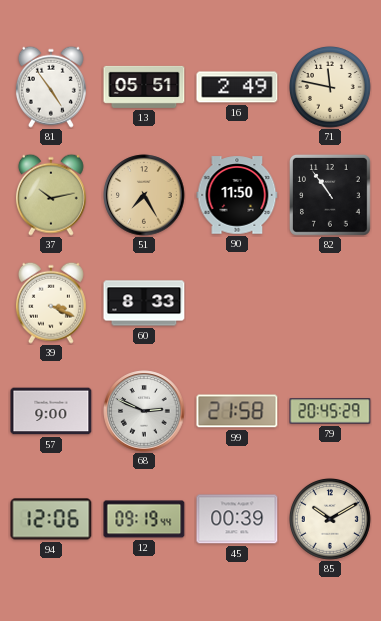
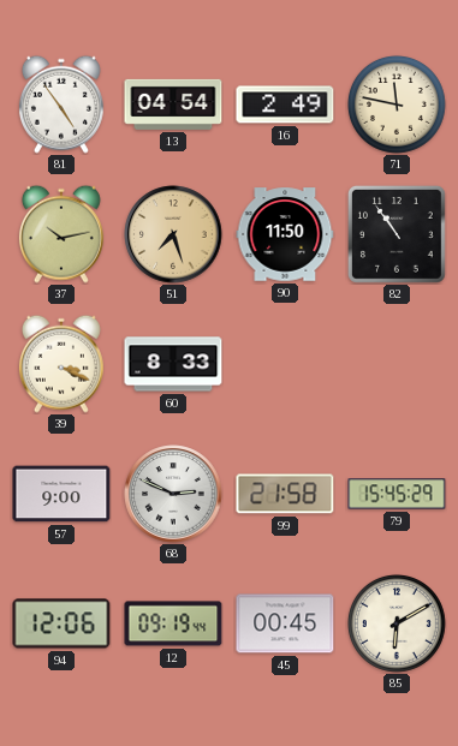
13: 05:51 -> 04:54 (173, 105)
51: 7:25 -> 7:27 (173, 234)
79: 20:45 -> 15:45 (397, 494)
45: 00:39 -> 00:45 (285, 623)
85: 10:10 -> 6:10 (397, 623)
